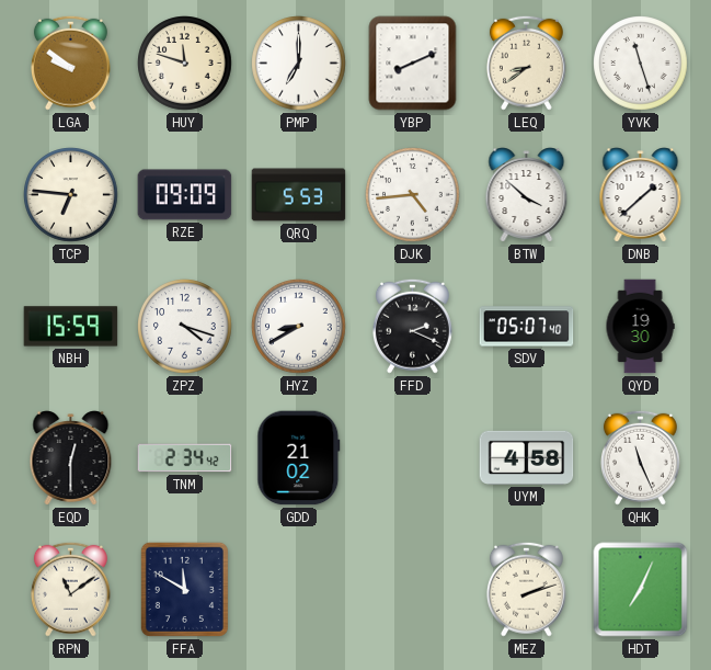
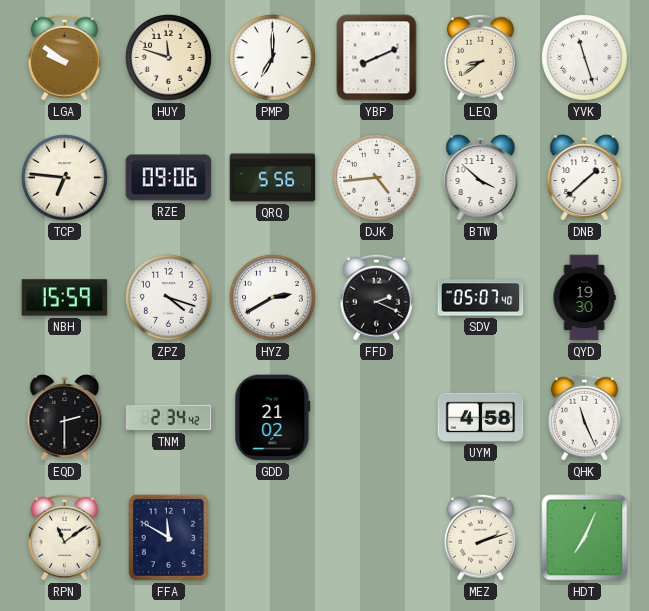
RZE: 09:09 -> 09:06 (169, 178)
QRQ: 5:53 -> 5:56 (273, 178)
HYZ: 8:40 -> 2:40 (273, 298)
EQD: 12:30 -> 2:30 (65, 418)
